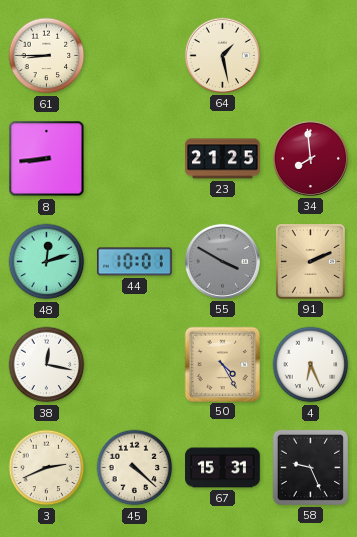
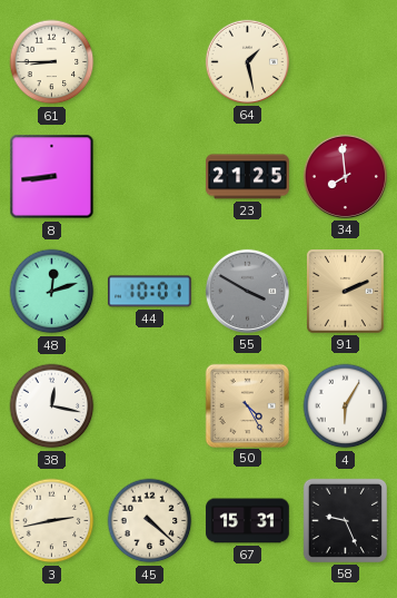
4: 6:26 -> 6:05 (346, 406)
3: 2:41 -> 2:43 (52, 521)
